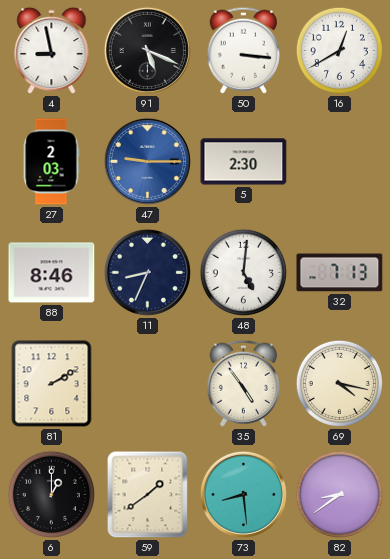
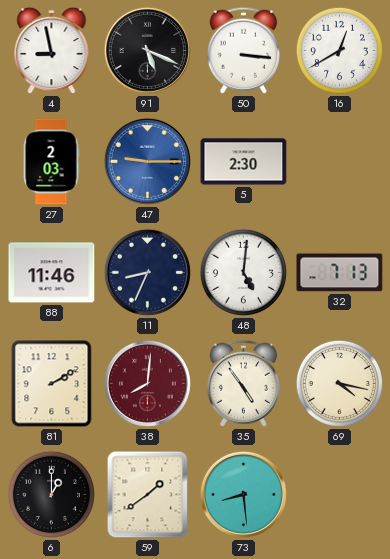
88: 8:46 -> 11:46 (52, 273)
38: none -> 8:01 (147, 383)
82: 8:39 -> none (339, 494)
